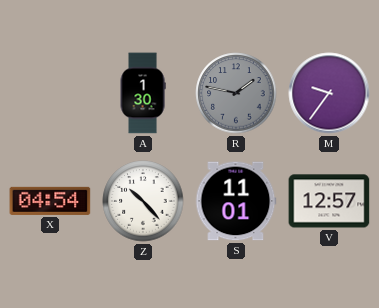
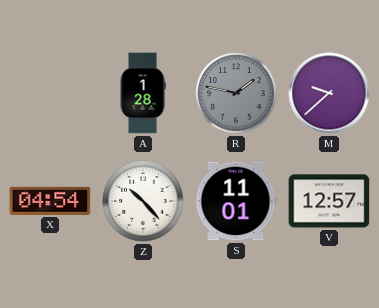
A: 1:30 -> 1:28 (143, 93)
M: 9:36 -> 9:38 (329, 93)
